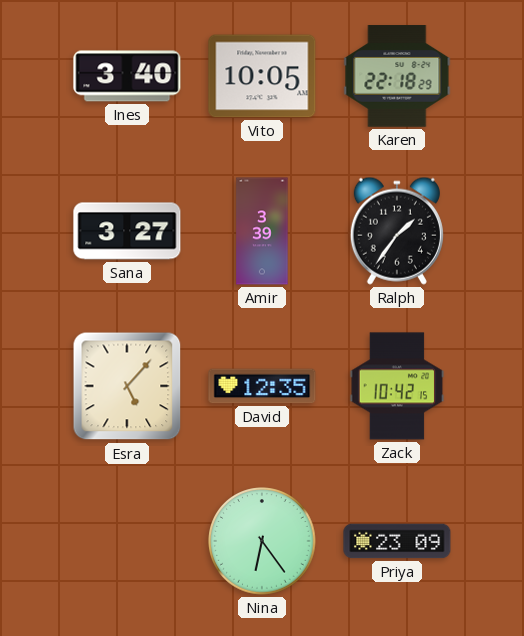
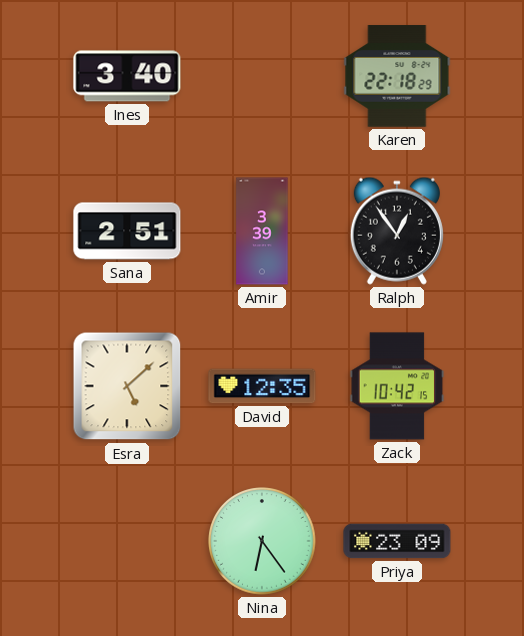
Vito: 10:05 -> none (262, 76)
Sana: 3:27 -> 2:51 (127, 231)
Ralph: 1:36 -> 12:54 (397, 231)
Esra: 5:07 -> 5:08 (127, 386)
